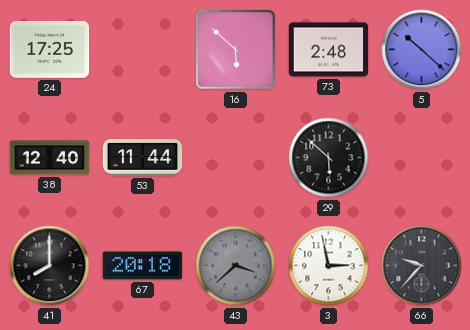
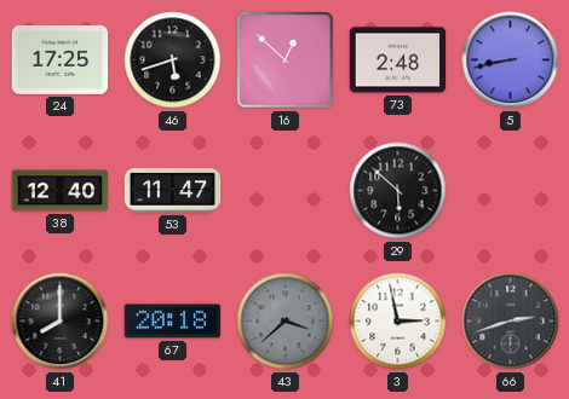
46: none -> 5:42 (173, 60)
16: 5:52 -> 12:52 (286, 60)
5: 10:22 -> 8:43 (511, 60)
53: 11:44 -> 11:47 (173, 191)
66: 9:37 -> 2:42 (511, 322)
